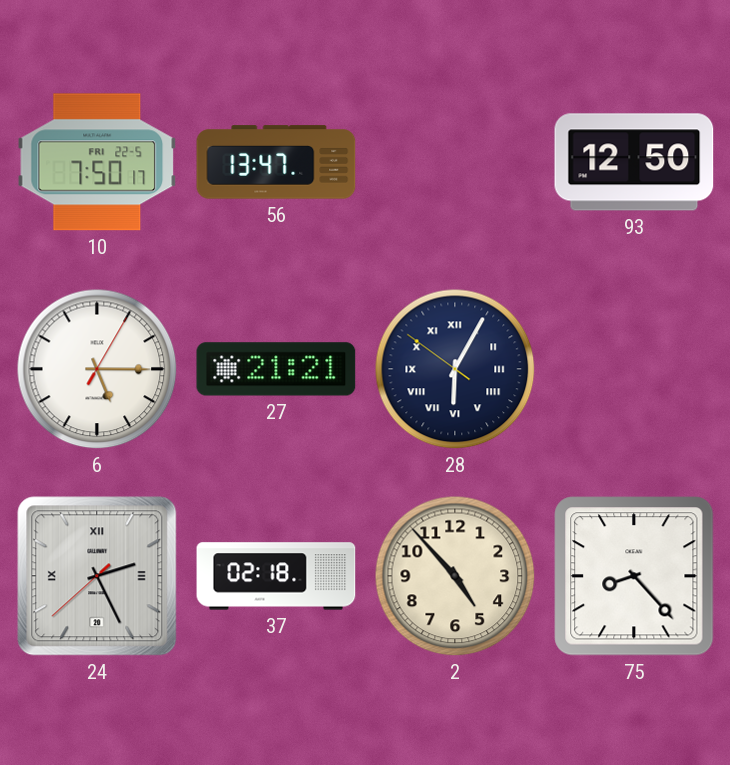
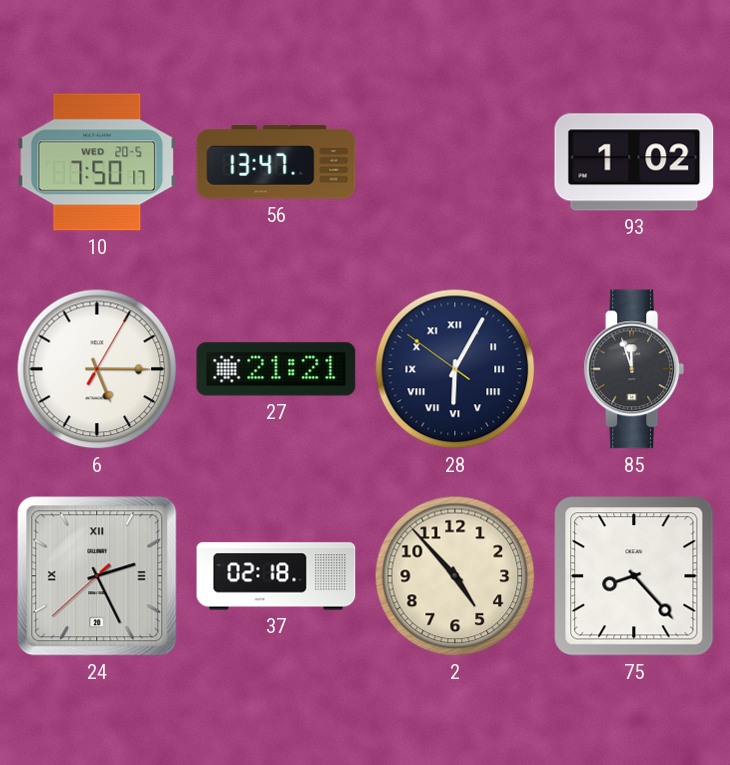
10 date: FRI 22-5 -> WED 20-5 (97, 162)
93: 12:50 -> 1:02 (634, 162)
85: none -> 11:57 (634, 369)
